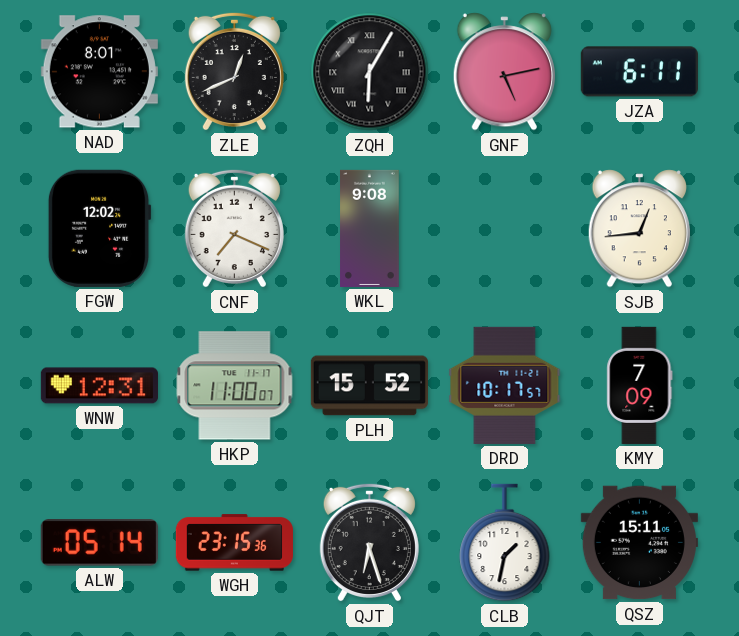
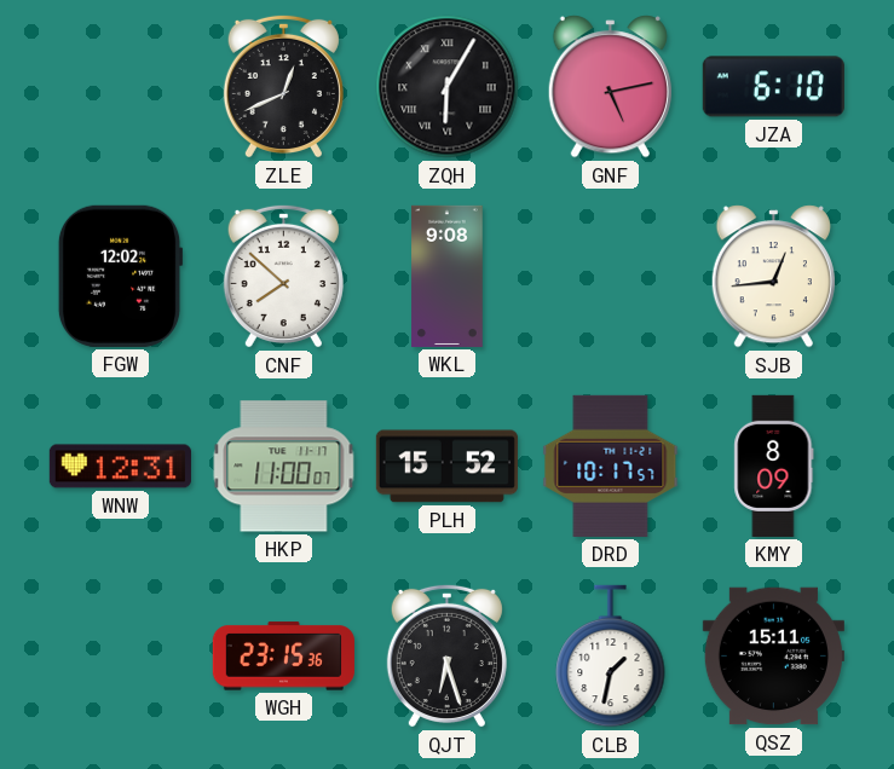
NAD: 8:01 -> none (99, 72)
JZA: 6:11 -> 6:10 (773, 87)
CNF: 7:19 -> 7:52 (283, 276)
KMY: 7:09 -> 8:09 (774, 466)
ALW: 05:14 -> none (99, 543)
